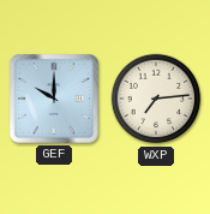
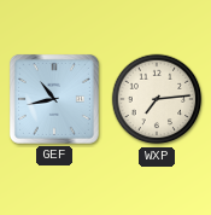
GEF: 10:00 -> 10:43 (54, 99)
